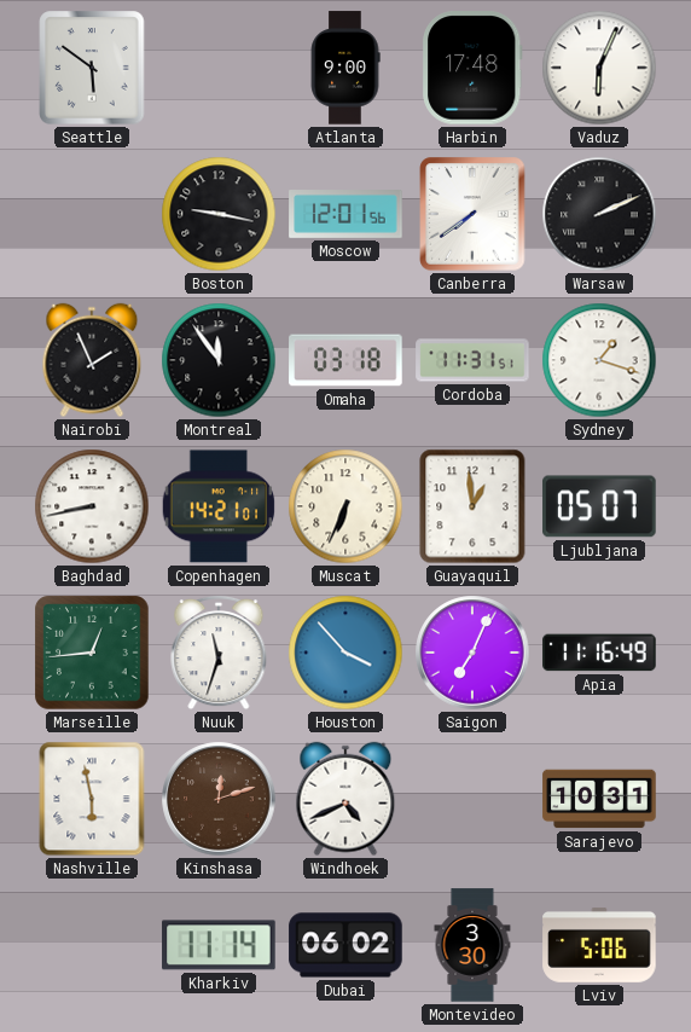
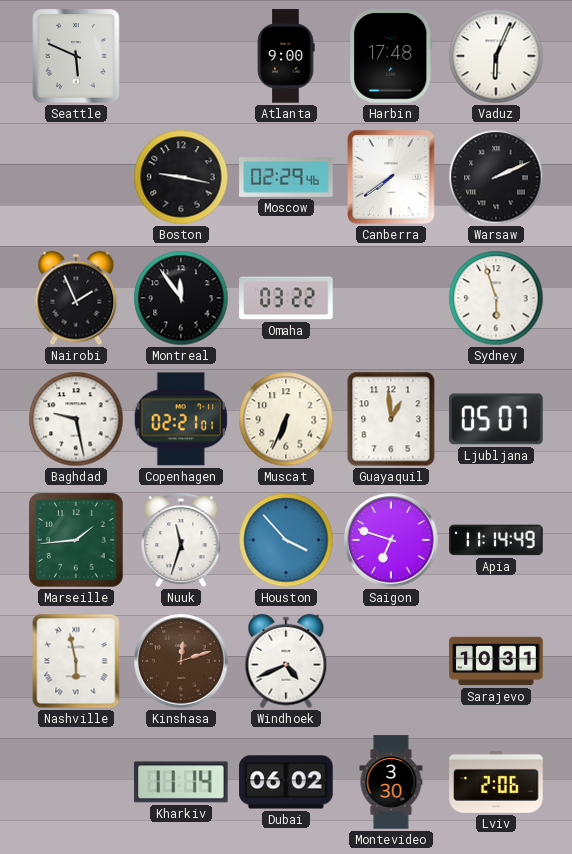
Seattle: 5:51 -> 5:49 (76, 56)
Moscow: 12:01 -> 02:29 (286, 178)
Omaha: 03:18 -> 03:22 (286, 298)
Cordoba: 11:31 -> none (472, 360)
Sydney: 1:18 -> 5:57 (496, 298)
Baghdad: 8:43 -> 9:28 (76, 419)
Copenhagen: 14:21 -> 02:21 (181, 419)
Marseille: 12:44 -> 1:44 (76, 540)
Saigon: 7:04 -> 6:48 (391, 540)
Apia: 11:16 -> 11:14 (496, 540)
Lviv: 5:06 -> 2:06 (496, 782)
